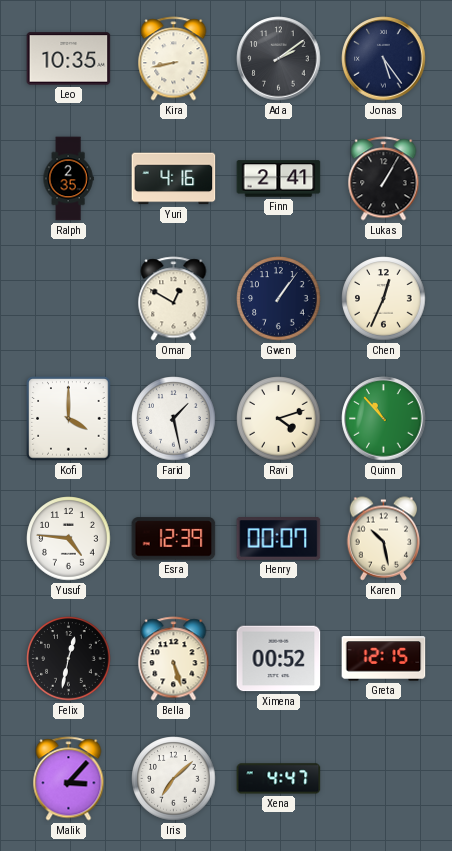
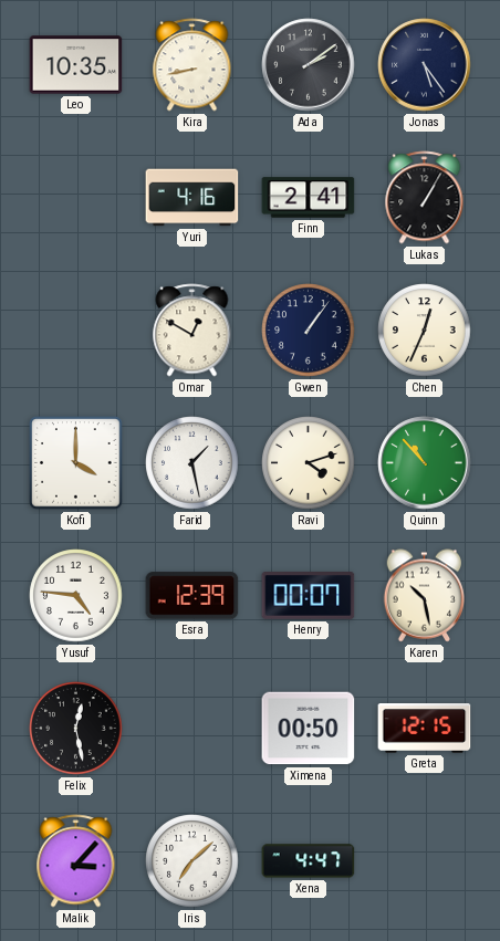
Ralph: 2:35 -> none (68, 179)
Felix: 12:32 -> 12:28 (76, 729)
Bella: 5:27 -> none (174, 659)
Ximena: 00:52 -> 00:50 (309, 729)
